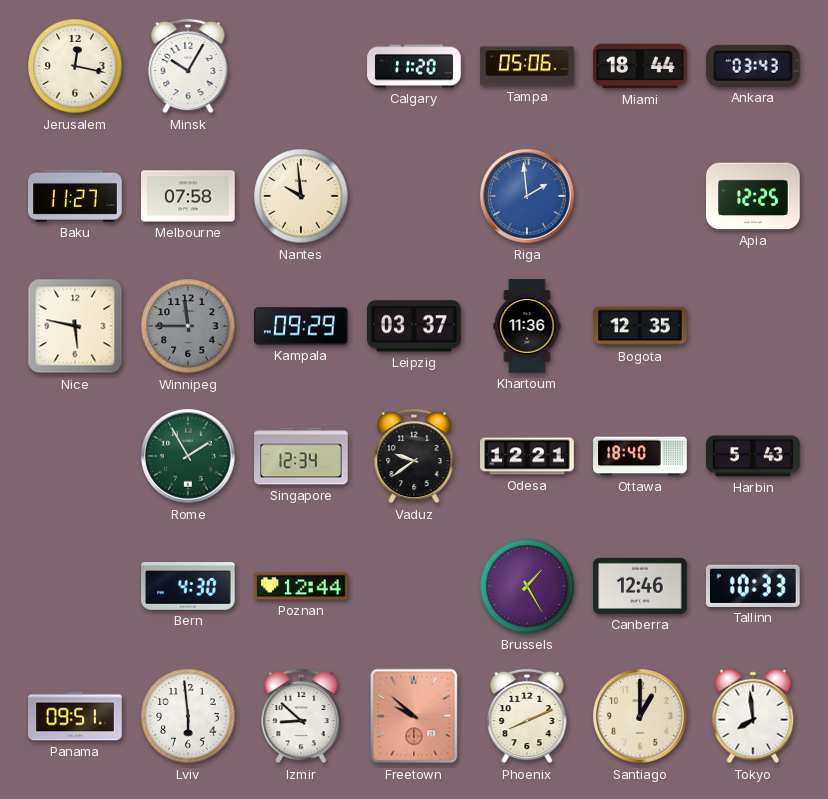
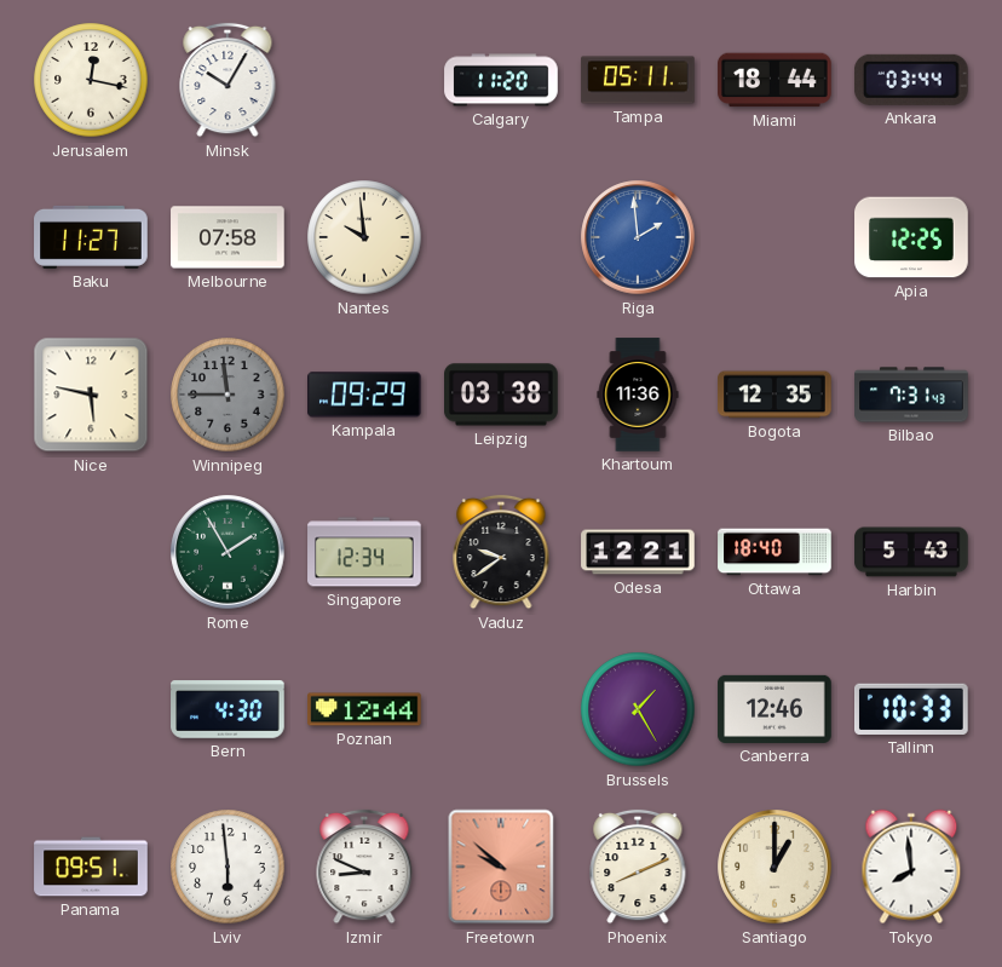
Tampa: 05:06 -> 05:11 (638, 80)
Ankara: 03:43 -> 03:44 (911, 80)
Leipzig: 03:37 -> 03:38 (501, 395)
Bilbao: none -> 7:31 (911, 395)
Izmir: 8:52 -> 8:49 (364, 867)
